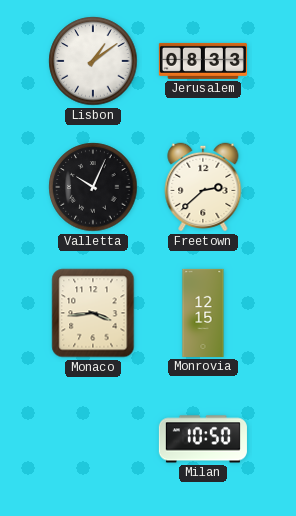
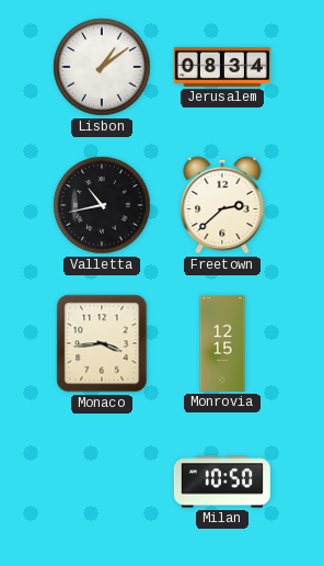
Jerusalem: 08:33 -> 08:34 (222, 67)
Valletta: 10:04 -> 10:43 (102, 205)
